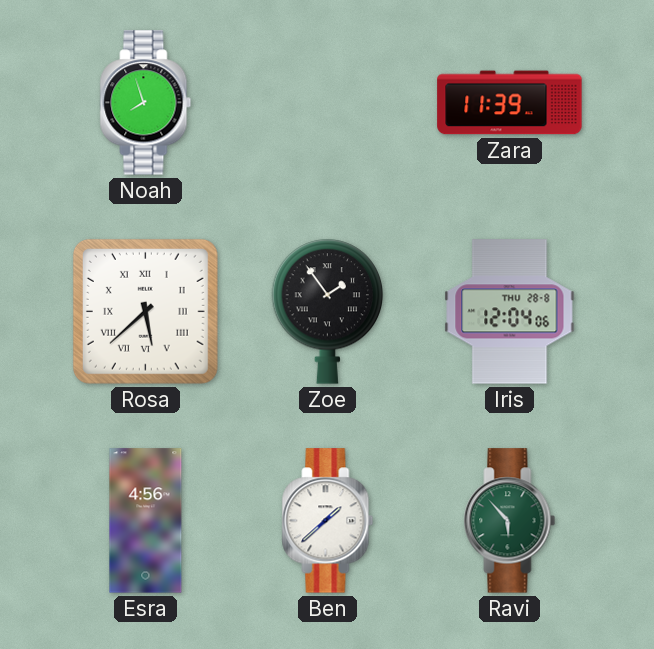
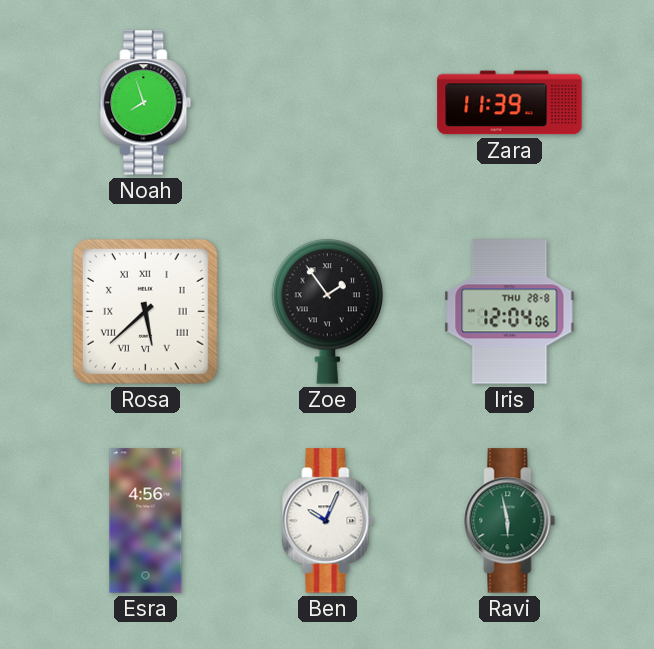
Ben: 1:38 -> 10:04 (328, 521)
Ravi: 5:53 -> 5:58 (510, 521)
